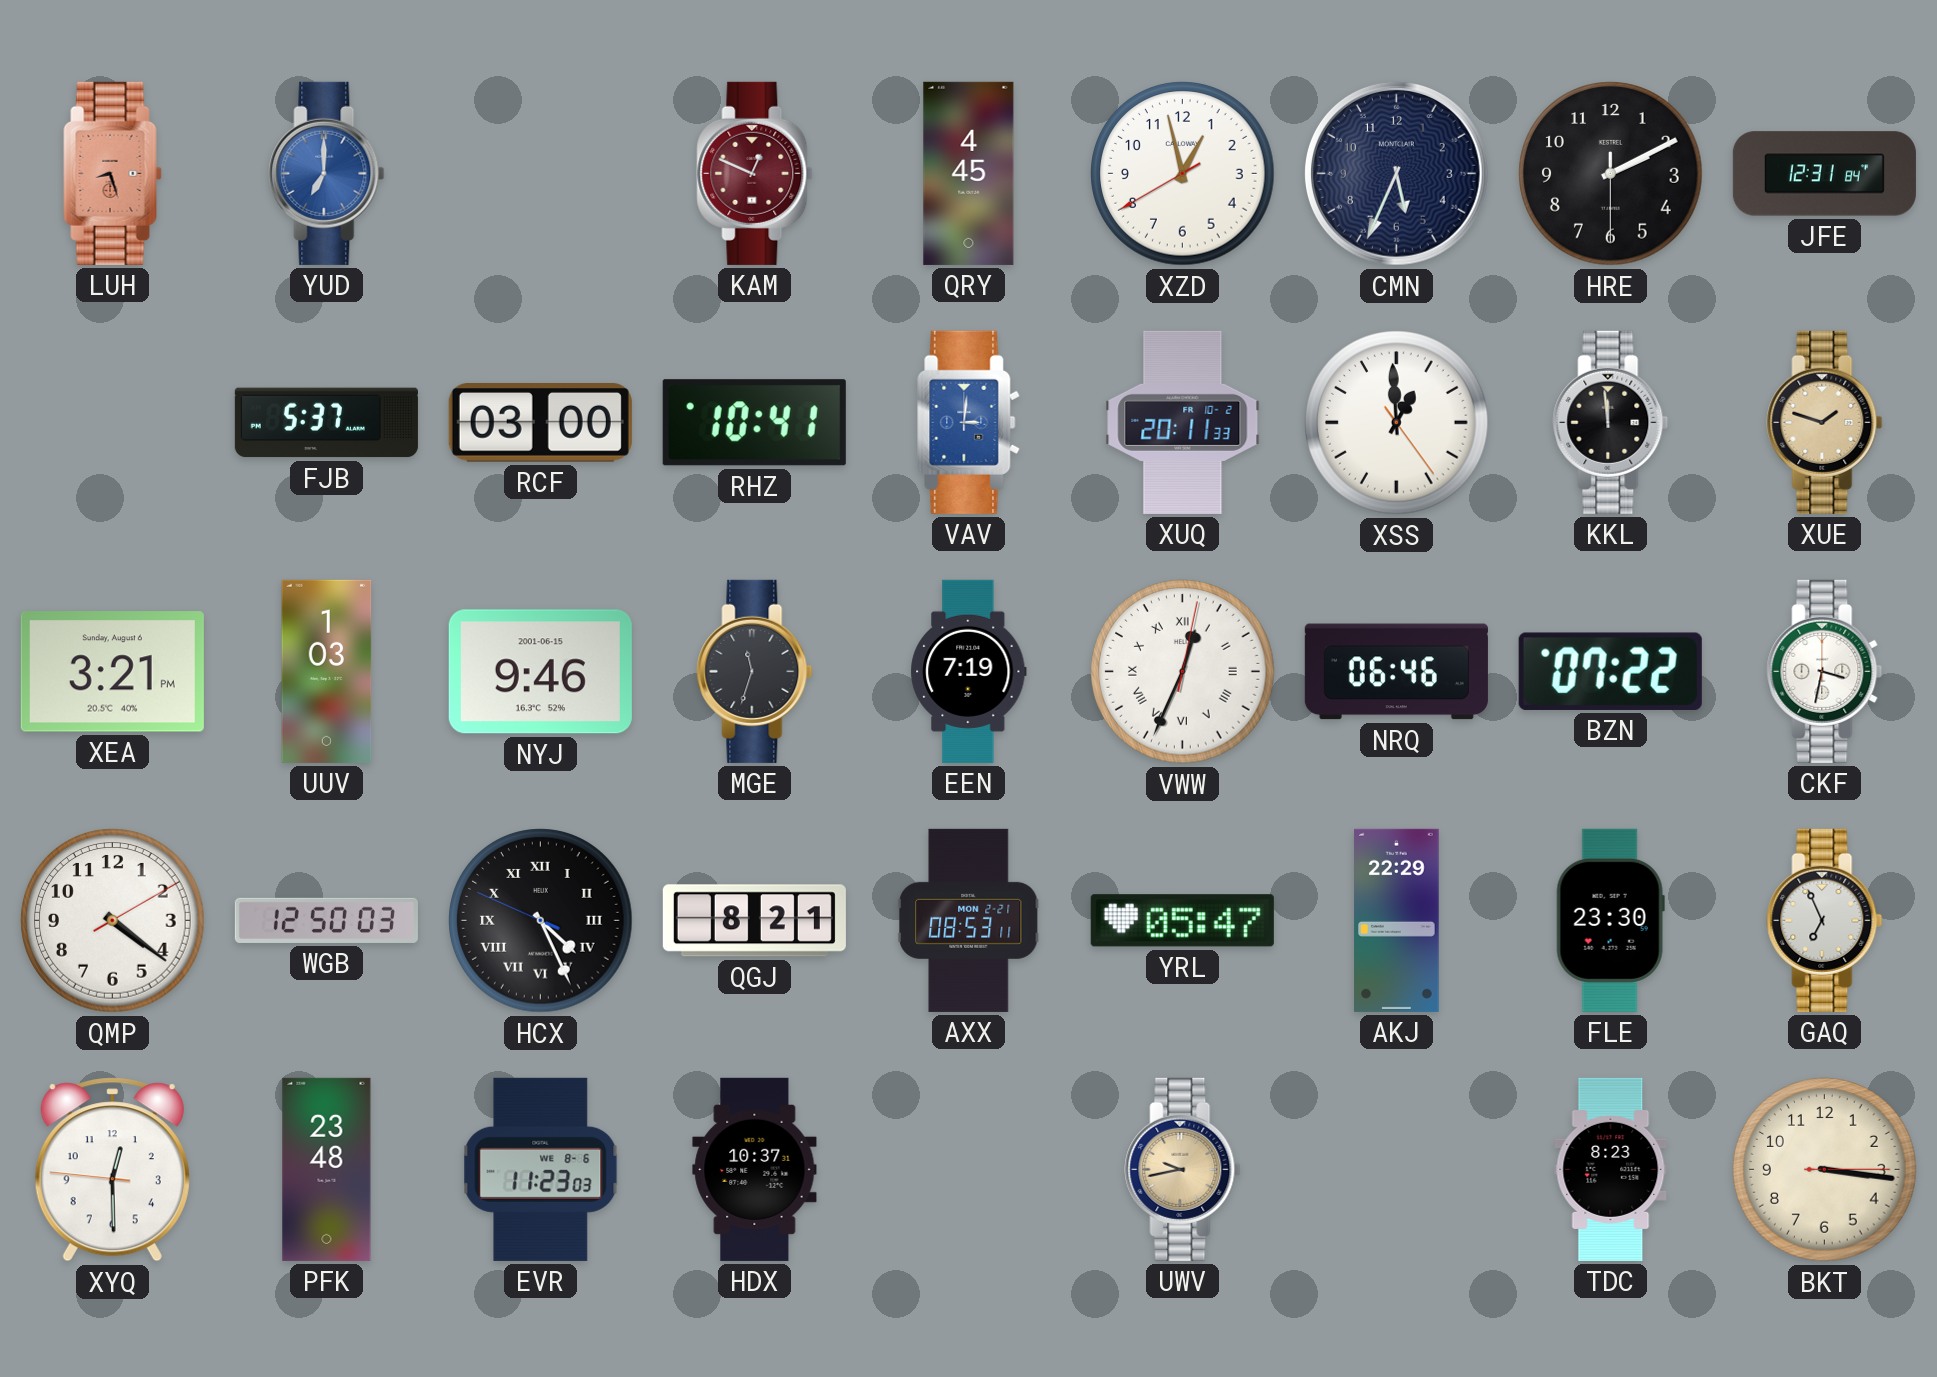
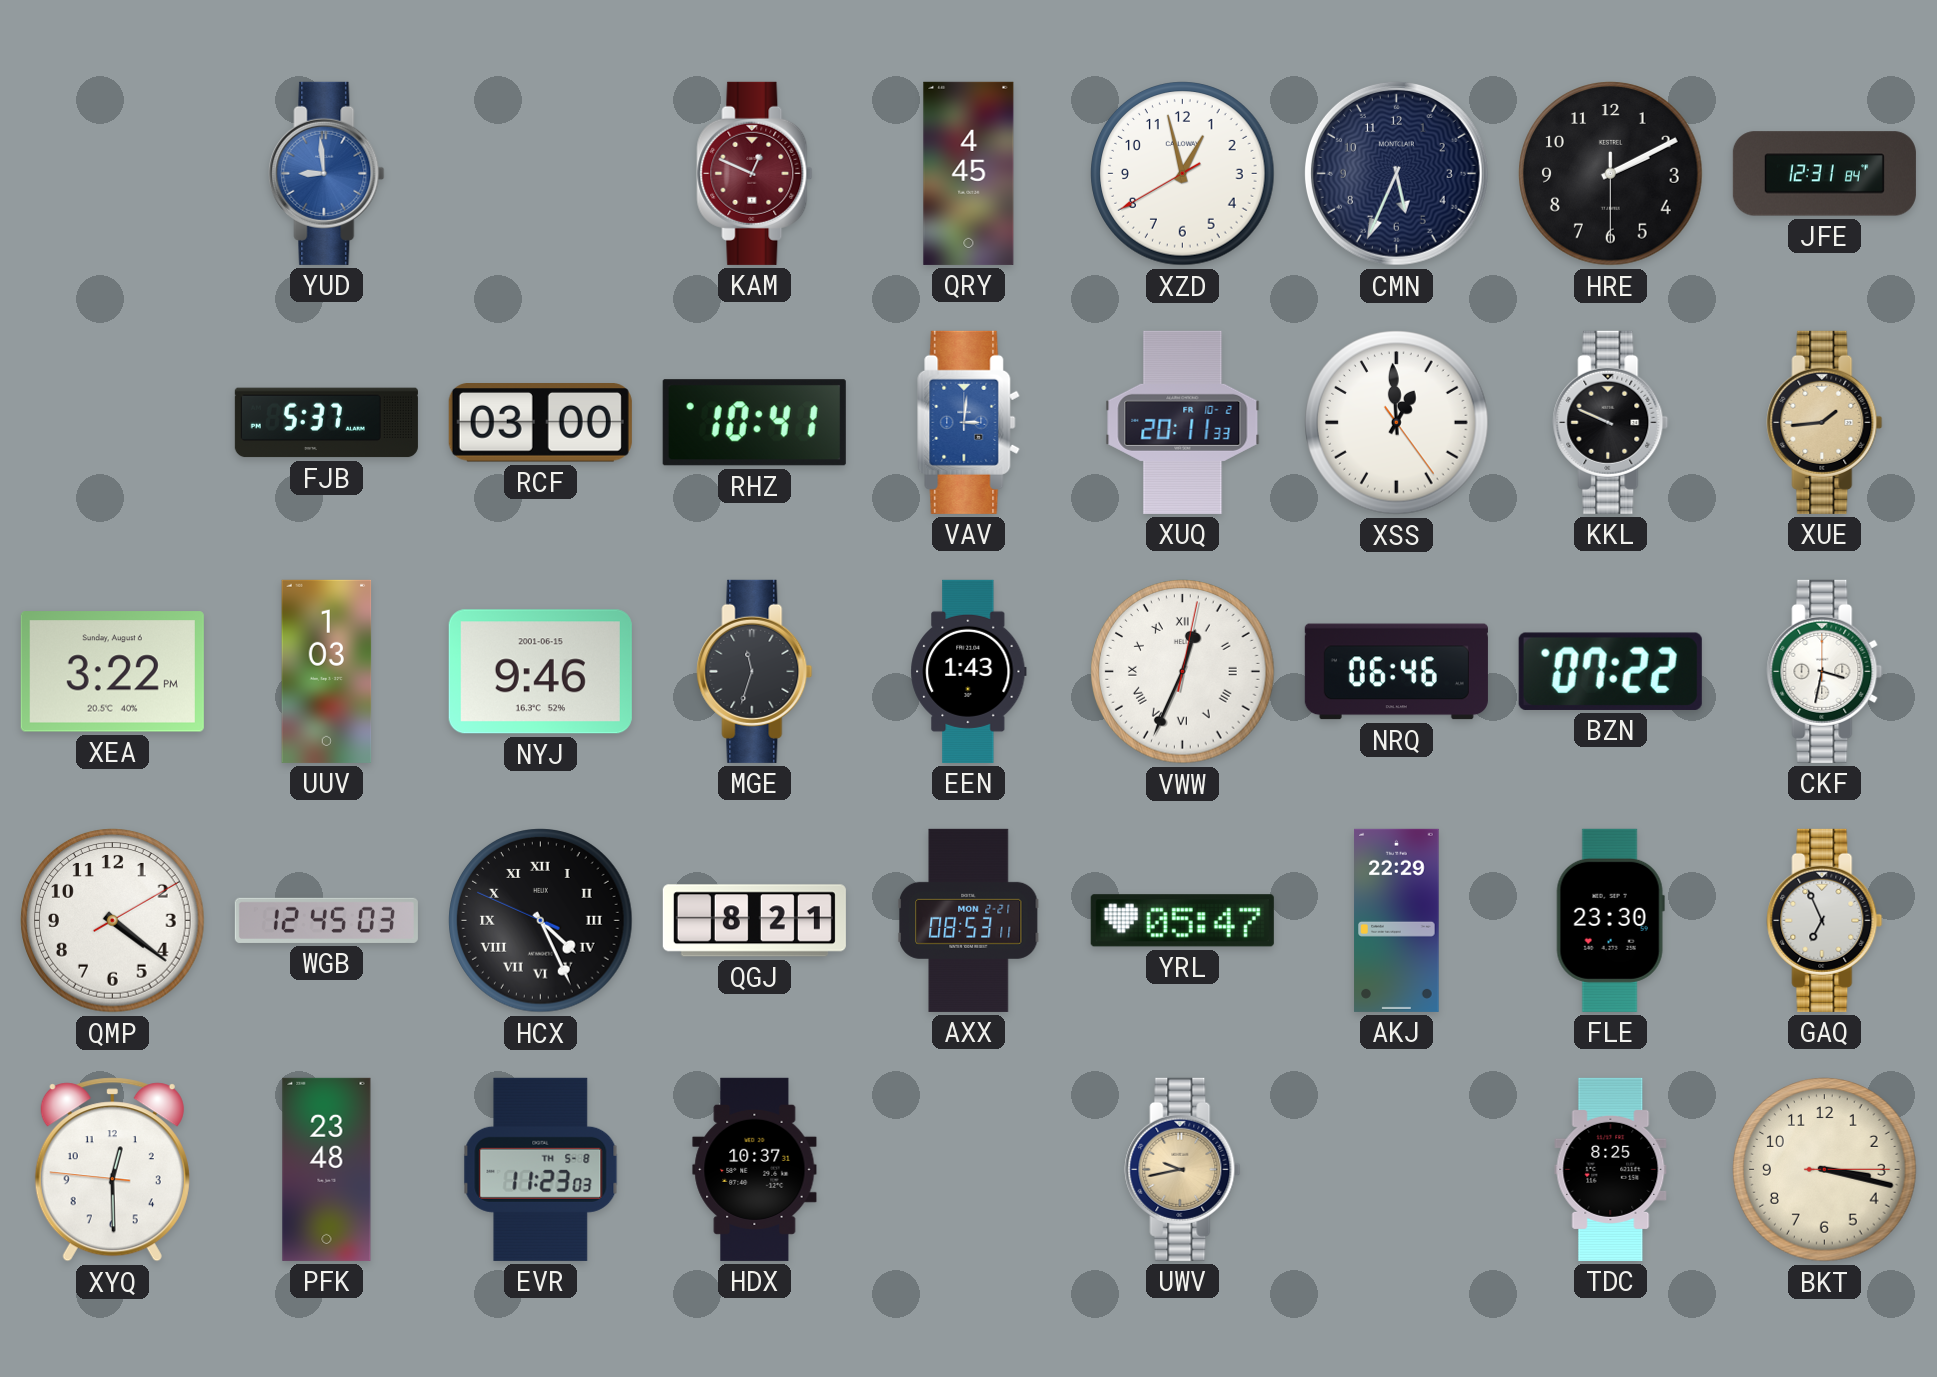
LUH: 8:27 -> none (113, 173)
YUD: 7:00 -> 8:59 (327, 173)
KKL: 11:59 -> 9:49 (1611, 422)
XUE: 1:48 -> 1:44 (1825, 422)
XEA: 3:21 -> 3:22 (112, 672)
EEN: 7:19 -> 1:43 (969, 671)
WGB: 12:50 -> 12:45 (326, 920)
EVR date: WE 8-6 -> TH 5-8 (541, 1169)
TDC: 8:23 -> 8:25 (1611, 1169)
BKT: 3:16 -> 3:17 (1825, 1170)
